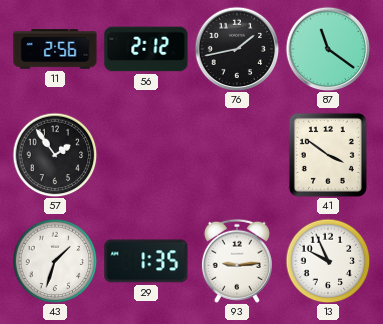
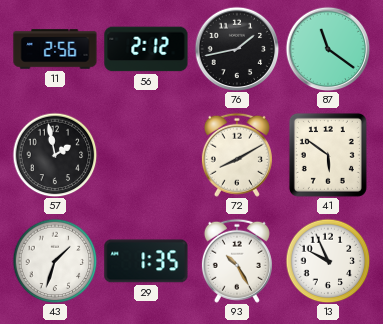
57: 1:54 -> 1:58 (55, 155)
72: none -> 8:10 (237, 155)
41: 3:51 -> 5:51 (328, 155)
93: 9:14 -> 10:25 (237, 261)
